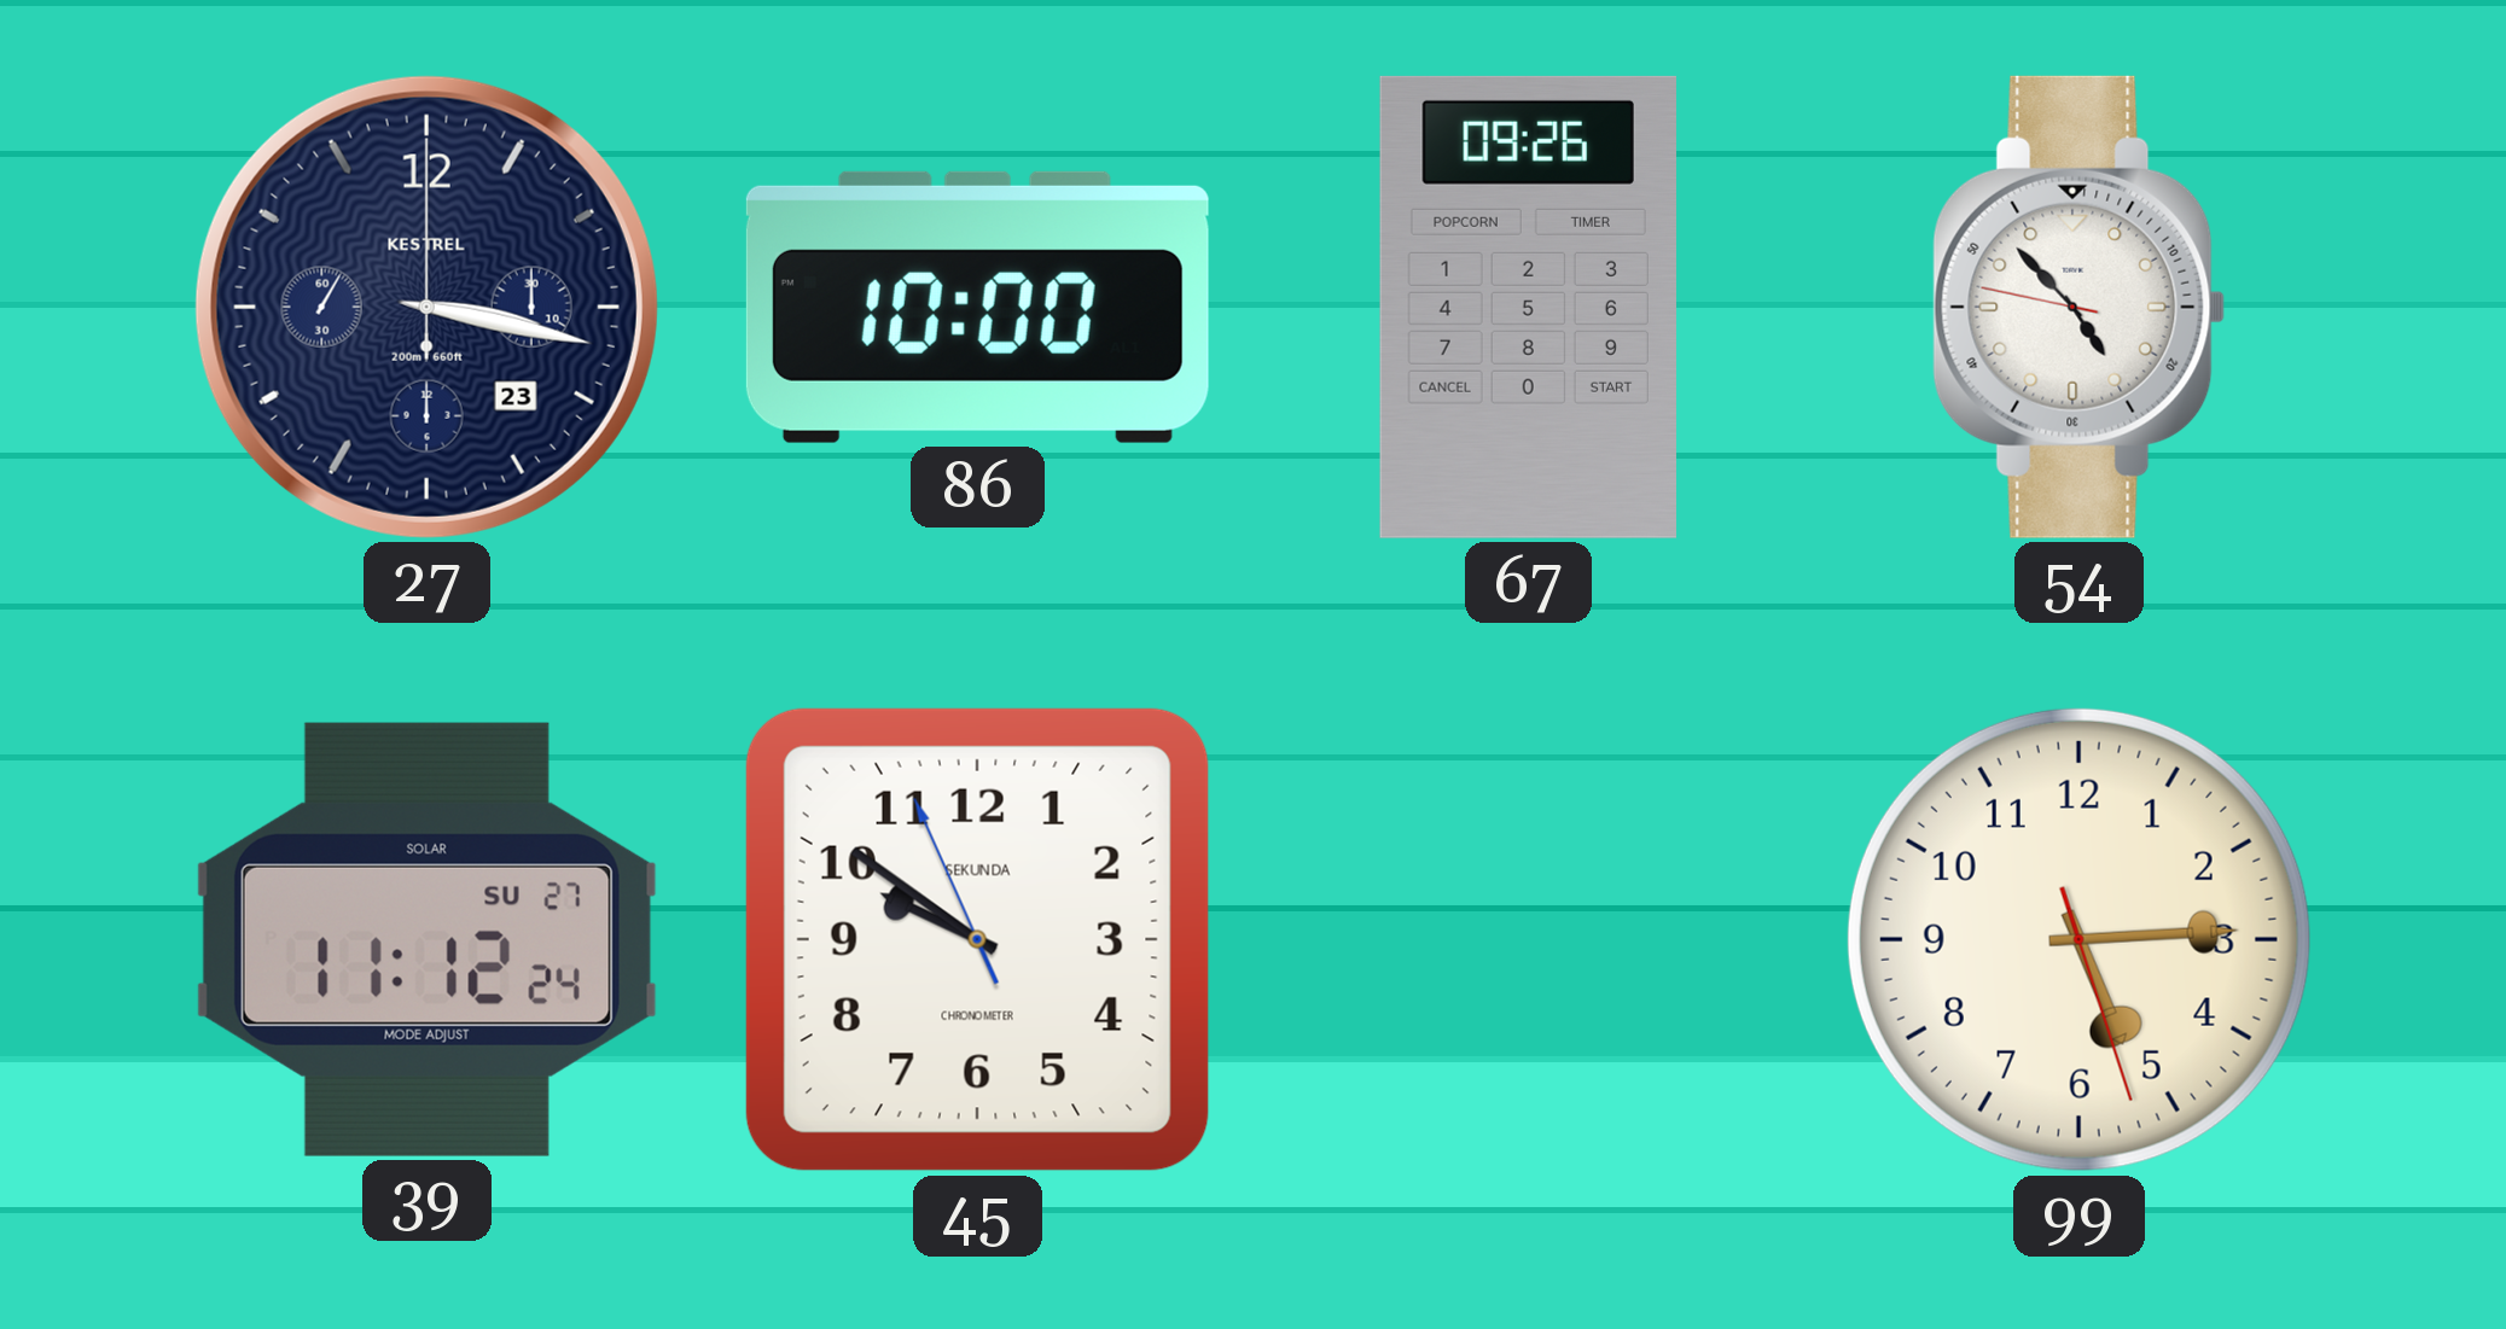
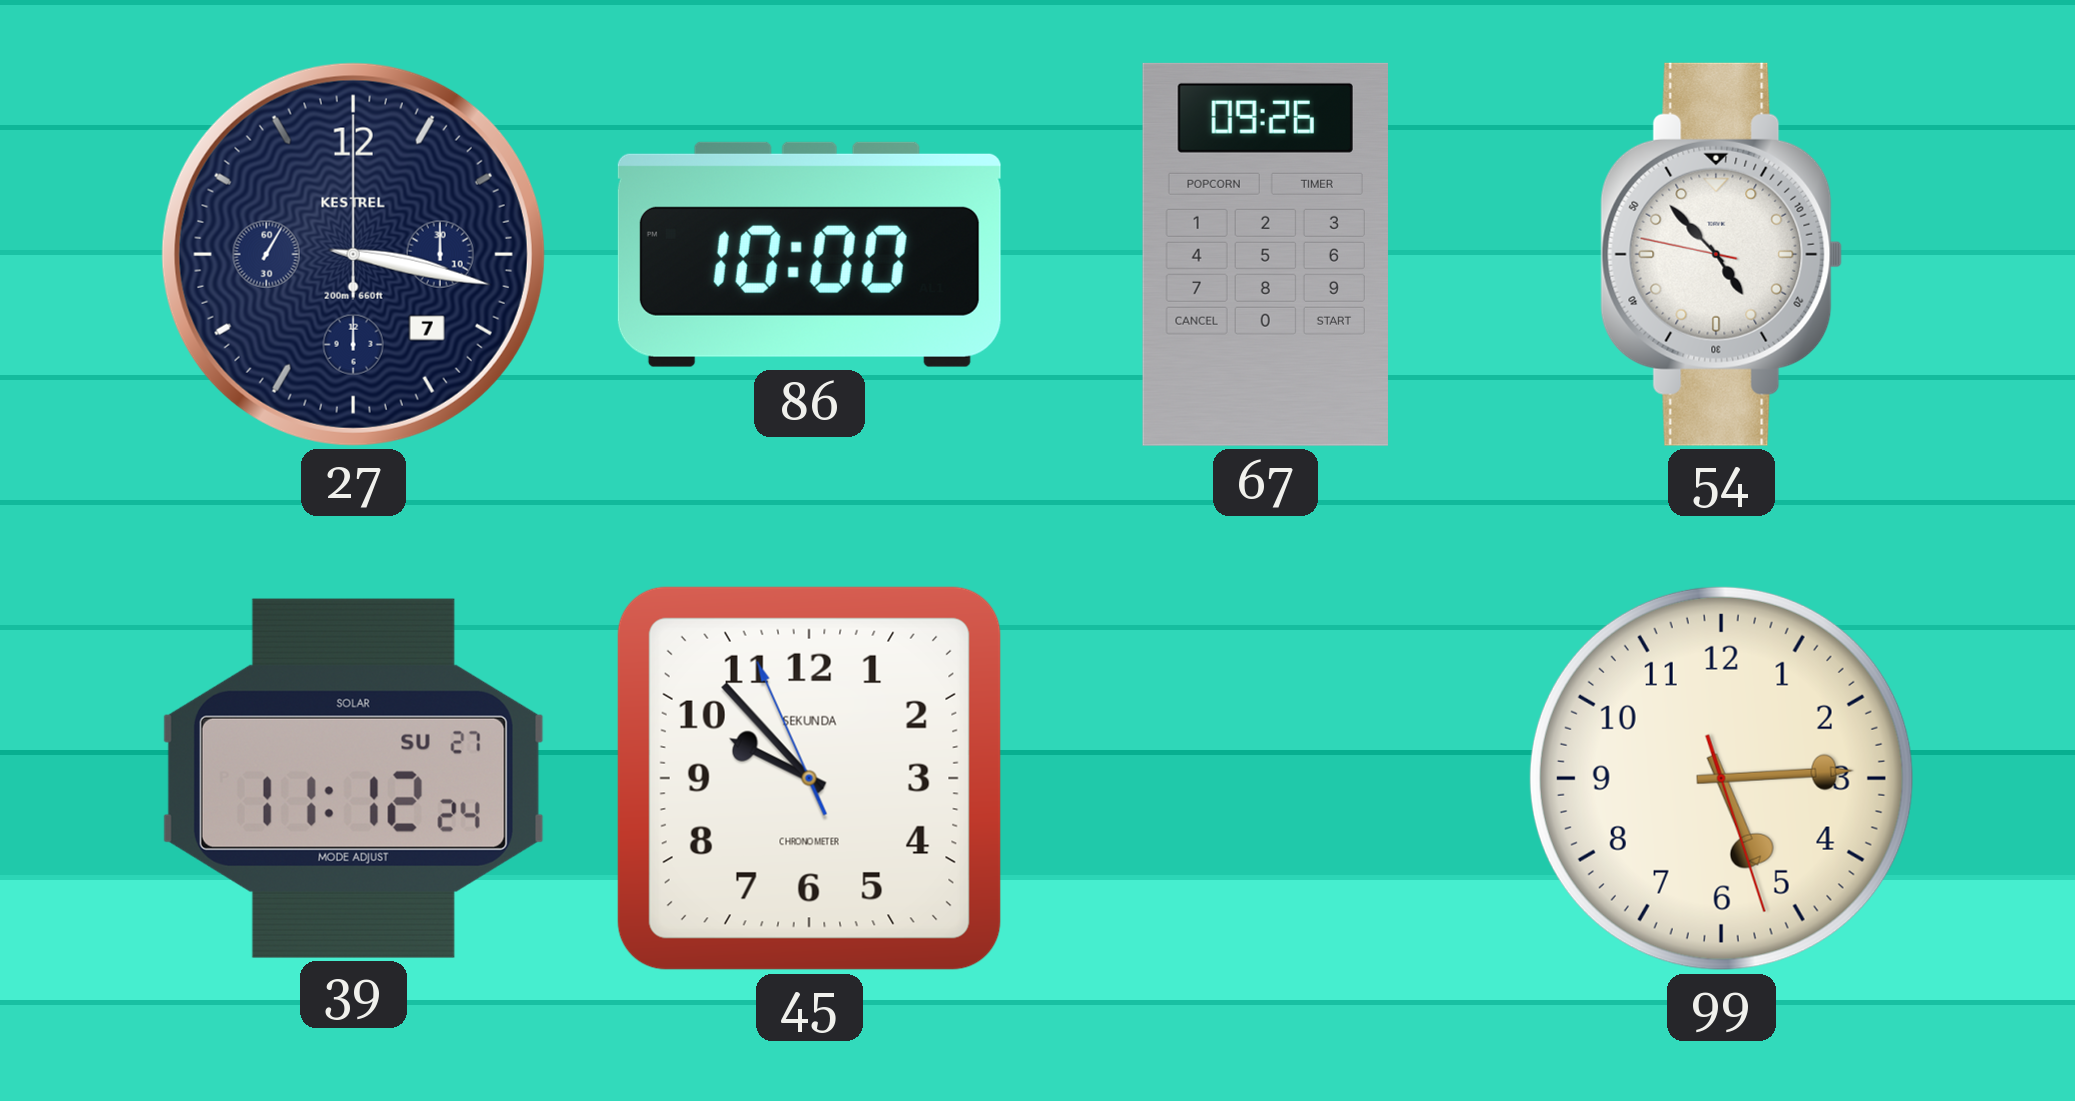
27 date: 23 -> 7 (353, 254)
45: 9:50 -> 9:52 (809, 778)
